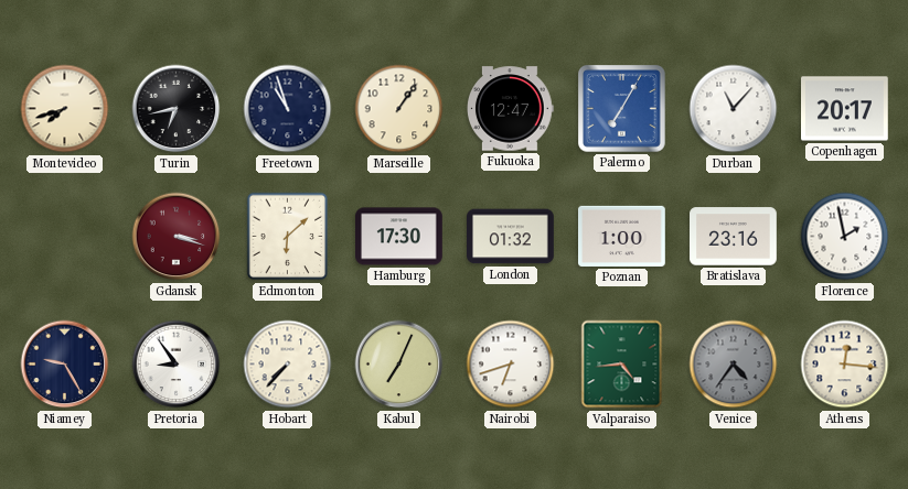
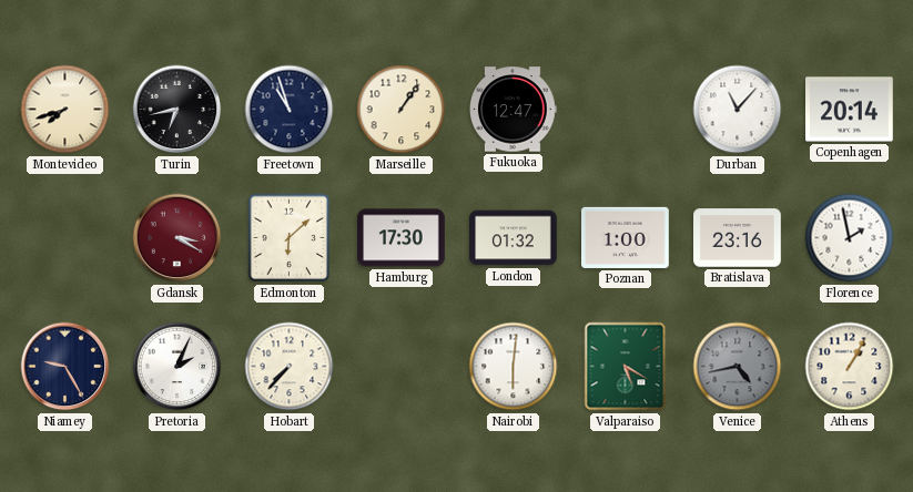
Palermo: 7:05 -> none (622, 109)
Copenhagen: 20:17 -> 20:14 (850, 110)
Gdansk: 3:18 -> 3:20 (177, 238)
Pretoria: 8:54 -> 2:04 (177, 367)
Kabul: 7:04 -> none (399, 365)
Nairobi: 6:42 -> 6:01 (514, 367)
Valparaiso: 4:44 -> 5:20 (626, 367)
Venice: 4:36 -> 4:43 (738, 367)
Athens: 12:16 -> 1:05 (850, 367)
